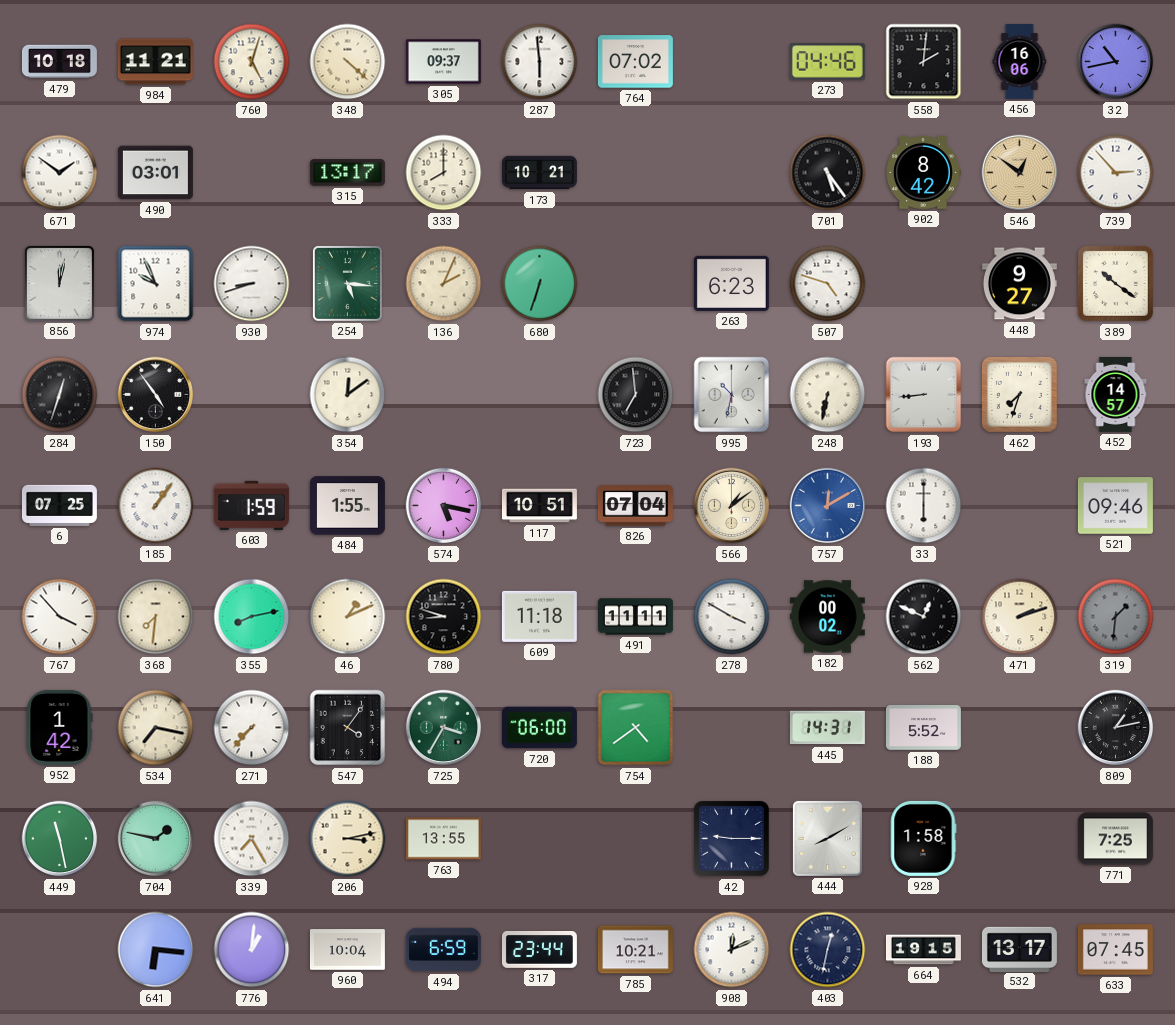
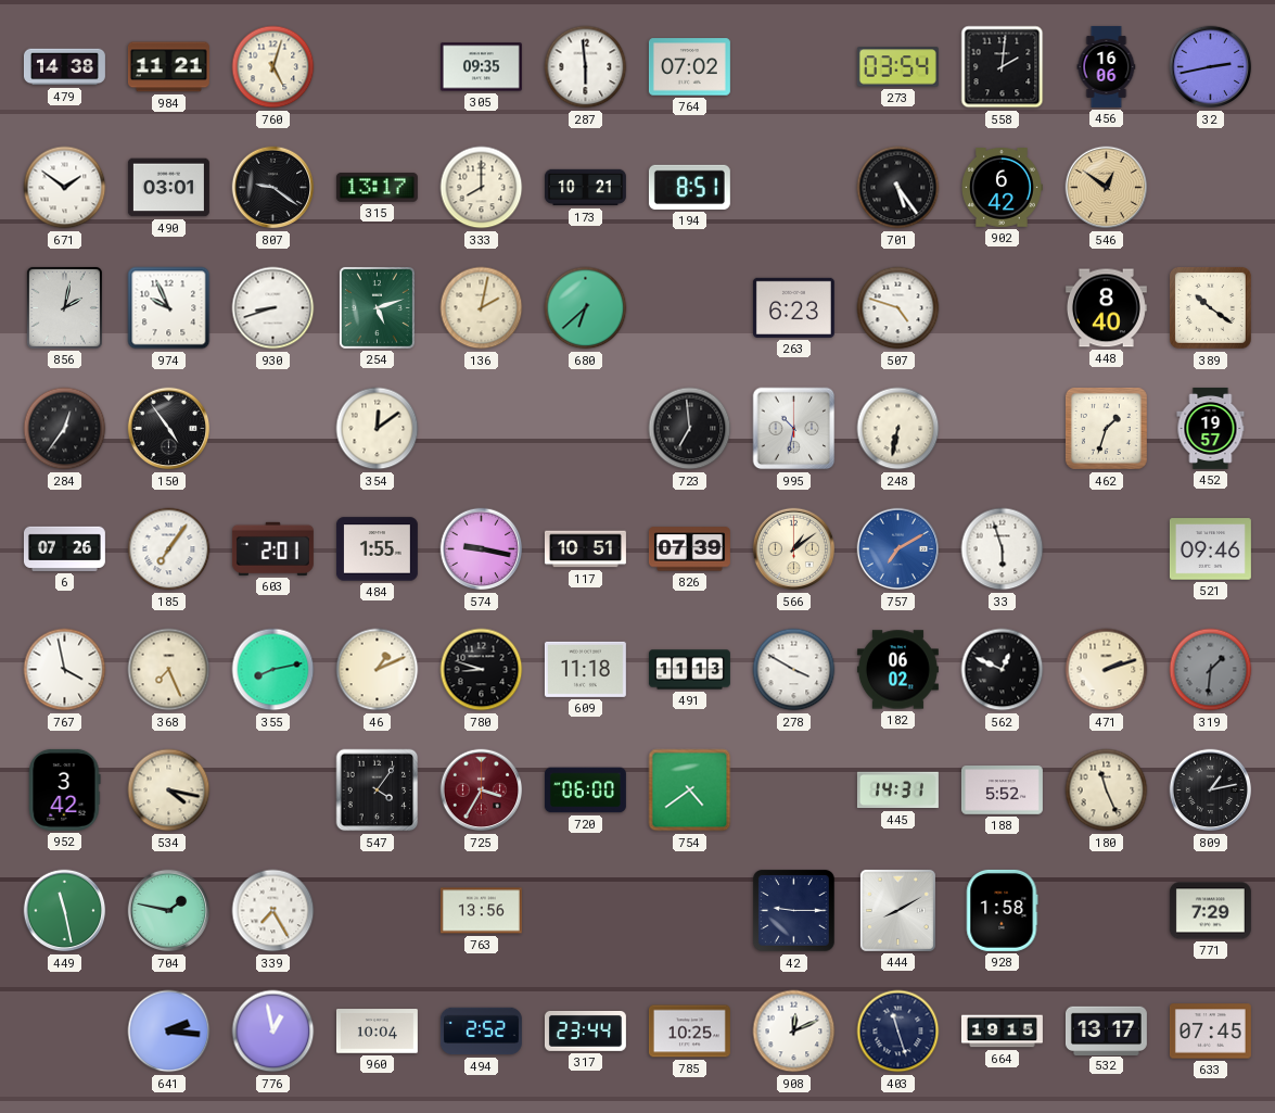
479: 10:18 -> 14:38 (64, 67)
348: 4:22 -> none (348, 62)
305: 09:37 -> 09:35 (481, 67)
273: 04:46 -> 03:54 (897, 67)
32: 10:43 -> 2:43 (1211, 67)
807: none -> 9:21 (273, 188)
194: none -> 8:51 (689, 187)
902: 8:42 -> 6:42 (1003, 188)
739: 2:53 -> none (1116, 173)
856: 12:02 -> 2:02 (64, 307)
254: 5:16 -> 5:12 (377, 307)
136: 2:04 -> 2:02 (482, 308)
680: 6:33 -> 6:38 (586, 308)
448: 9:27 -> 8:40 (1106, 308)
284: 12:33 -> 12:36 (65, 429)
193: 8:44 -> none (924, 395)
462: 7:33 -> 1:33 (1106, 428)
452: 14:57 -> 19:57 (1211, 428)
6: 07:25 -> 07:26 (64, 548)
185: 1:06 -> 7:06 (169, 549)
603: 1:59 -> 2:01 (272, 548)
574: 5:17 -> 9:17 (482, 549)
826: 07:04 -> 07:39 (689, 549)
757: 12:10 -> 7:10 (898, 549)
33: 6:00 -> 5:57 (1003, 549)
767: 3:53 -> 3:58 (65, 670)
368: 7:31 -> 7:26 (169, 670)
491: 11:11 -> 11:13 (689, 670)
182: 00:02 -> 06:02 (897, 670)
952: 1:42 -> 3:42 (65, 789)
534: 7:17 -> 4:17 (169, 791)
271: 7:37 -> none (252, 728)
725 dial: green -> burgundy (482, 791)
180: none -> 11:26 (1107, 791)
206: 3:13 -> none (348, 839)
763: 13:55 -> 13:56 (481, 911)
771: 7:25 -> 7:29 (1210, 911)
641: 6:16 -> 2:16 (169, 1032)
776: 1:01 -> 12:58 (273, 1032)
494: 6:59 -> 2:52 (481, 1032)
785: 10:21 -> 10:25 (689, 1032)
403: 12:32 -> 11:27 (898, 1032)
